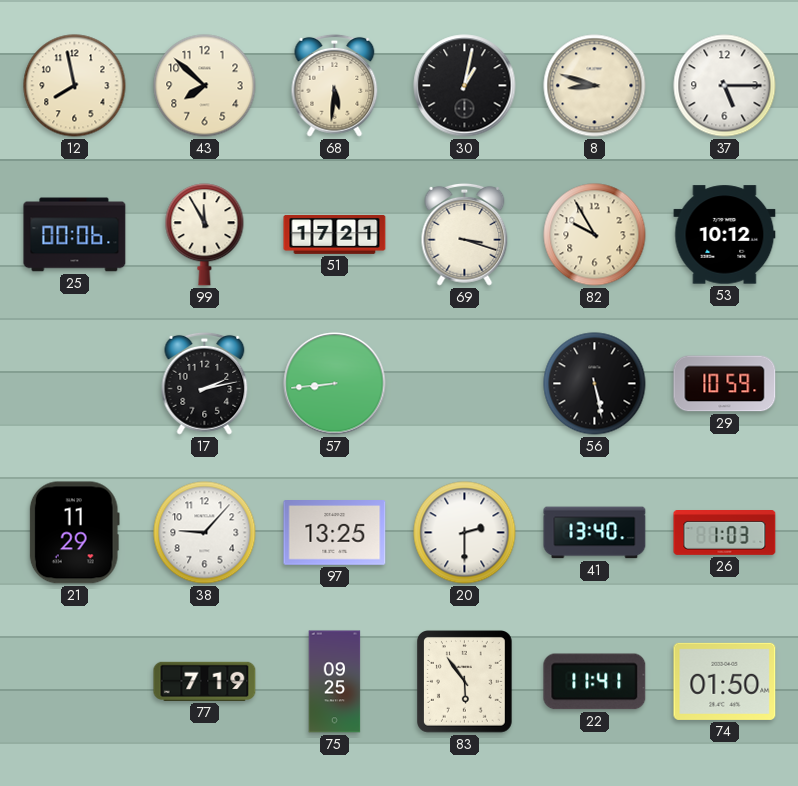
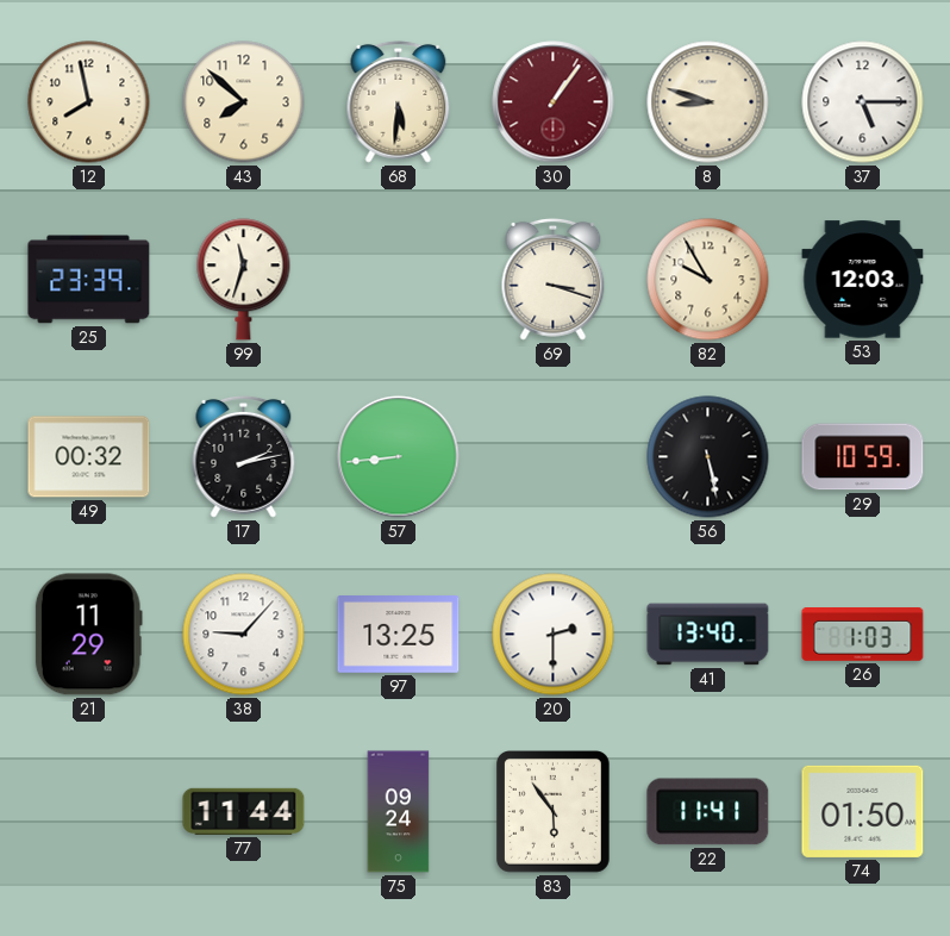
30: 1:02 -> 1:06 (554, 102)
30 dial: black -> burgundy (554, 102)
25: 00:06 -> 23:39 (89, 280)
99: 11:55 -> 11:33 (244, 280)
51: 17:21 -> none (335, 234)
53: 10:12 -> 12:03 (863, 280)
49: none -> 00:32 (89, 457)
77: 7:19 -> 11:44 (244, 811)
75: 09:25 -> 09:24 (399, 812)
